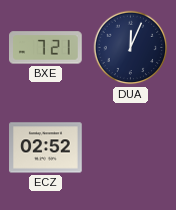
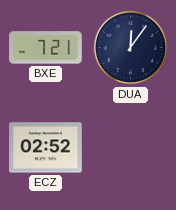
DUA: 12:04 -> 12:06 (131, 48)
